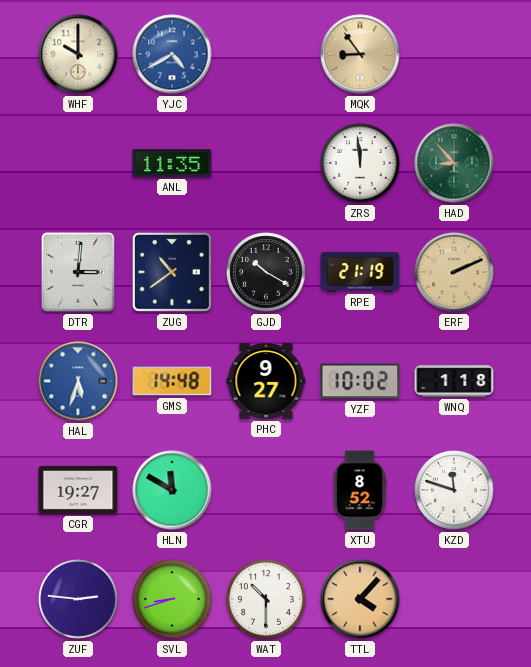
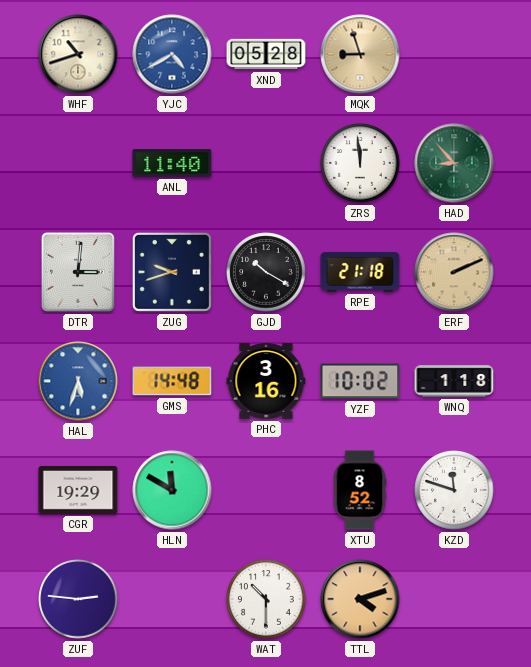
WHF: 10:00 -> 10:42 (78, 54)
XND: none -> 05:28 (266, 54)
MQK: 8:54 -> 8:57 (360, 54)
ANL: 11:35 -> 11:40 (172, 163)
ZUG: 10:39 -> 9:42 (172, 272)
RPE: 21:19 -> 21:18 (360, 272)
PHC: 9:27 -> 3:16 (266, 381)
CGR: 19:27 -> 19:29 (78, 490)
SVL: 8:42 -> none (172, 599)
TTL: 4:07 -> 4:12 (360, 599)
